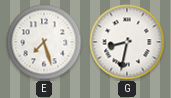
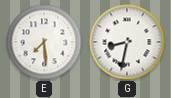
E: 7:27 -> 7:29 (44, 42)
